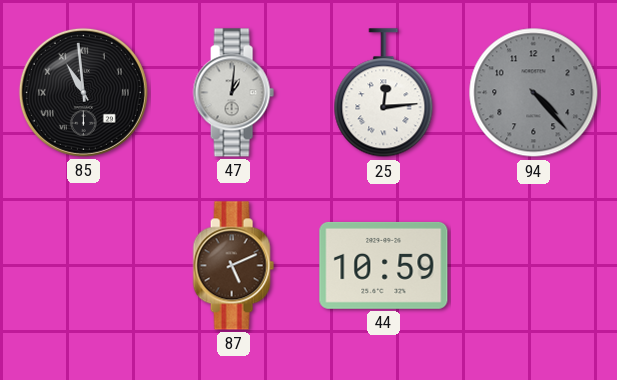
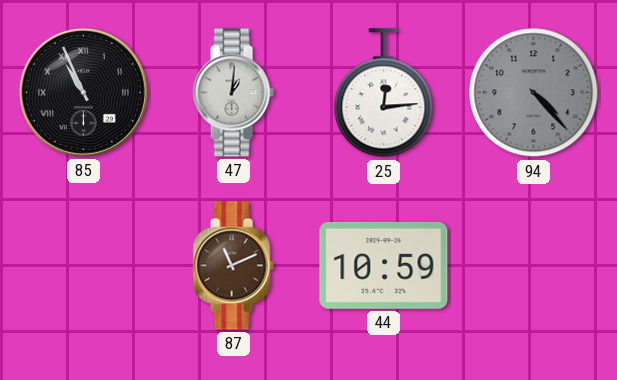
85: 10:59 -> 10:56 (83, 92)
87: 5:11 -> 11:11 (233, 266)
